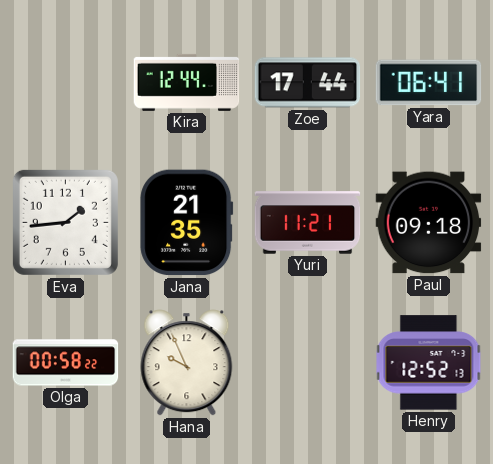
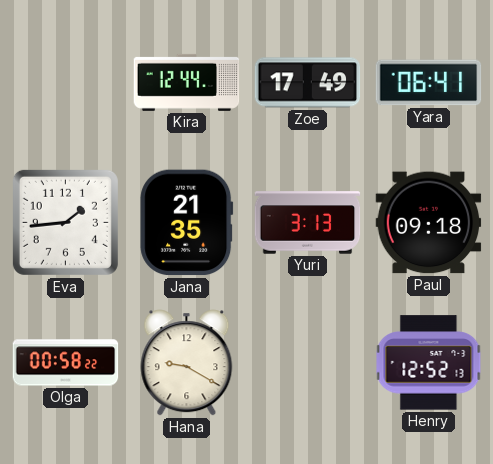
Zoe: 17:44 -> 17:49 (308, 83)
Yuri: 11:21 -> 3:13 (308, 223)
Hana: 9:56 -> 9:20 (187, 363)
